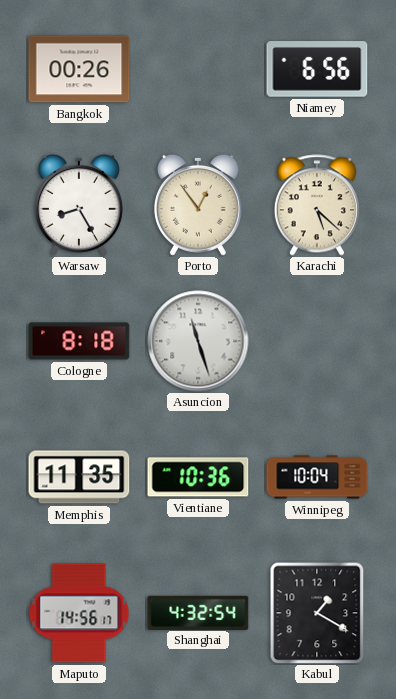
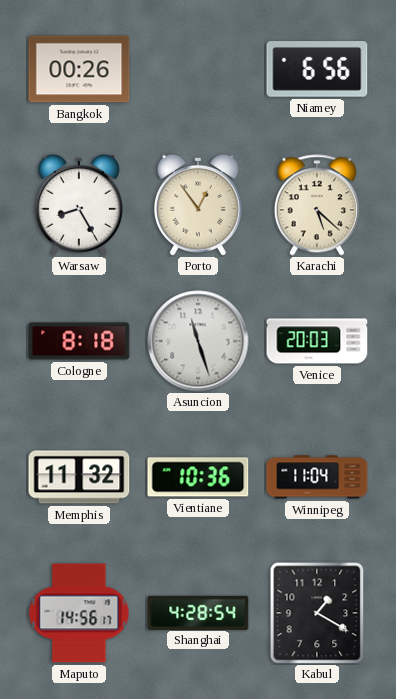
Venice: none -> 20:03 (317, 341)
Memphis: 11:35 -> 11:32 (79, 477)
Winnipeg: 10:04 -> 11:04 (317, 477)
Shanghai: 4:32 -> 4:28 (198, 612)
